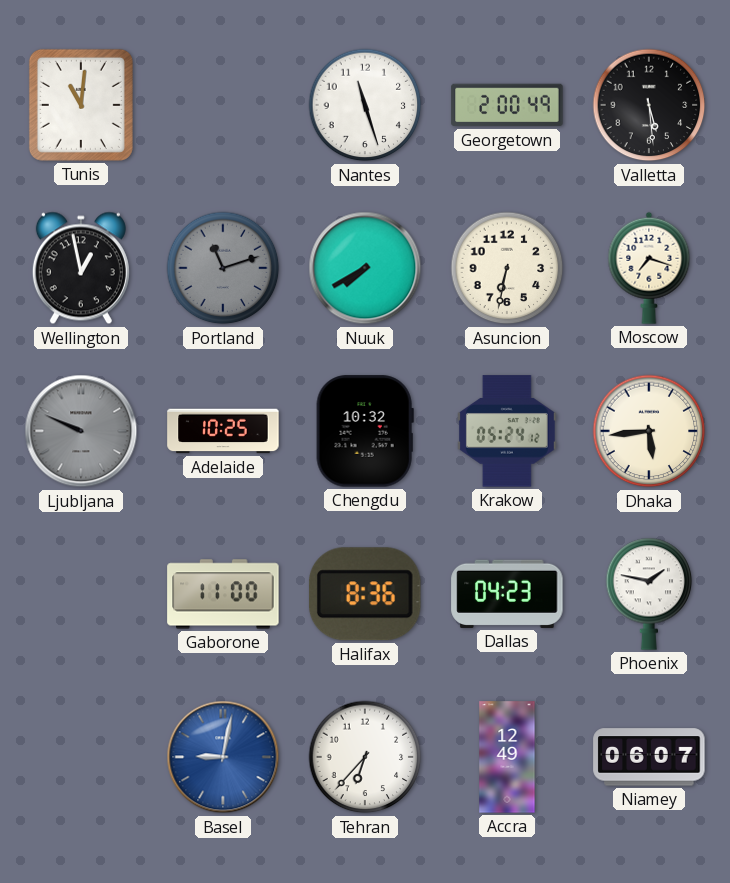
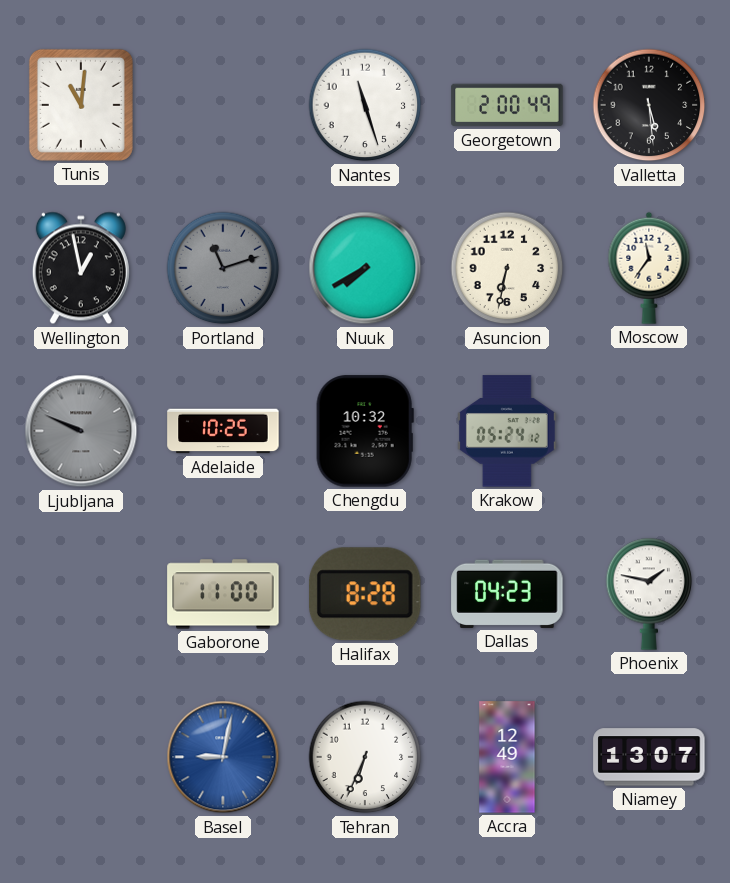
Moscow: 7:18 -> 11:36 (649, 268)
Dhaka: 5:44 -> none (649, 431)
Halifax: 8:36 -> 8:28 (365, 594)
Tehran: 6:37 -> 6:34 (365, 757)
Niamey: 06:07 -> 13:07 (649, 757)
